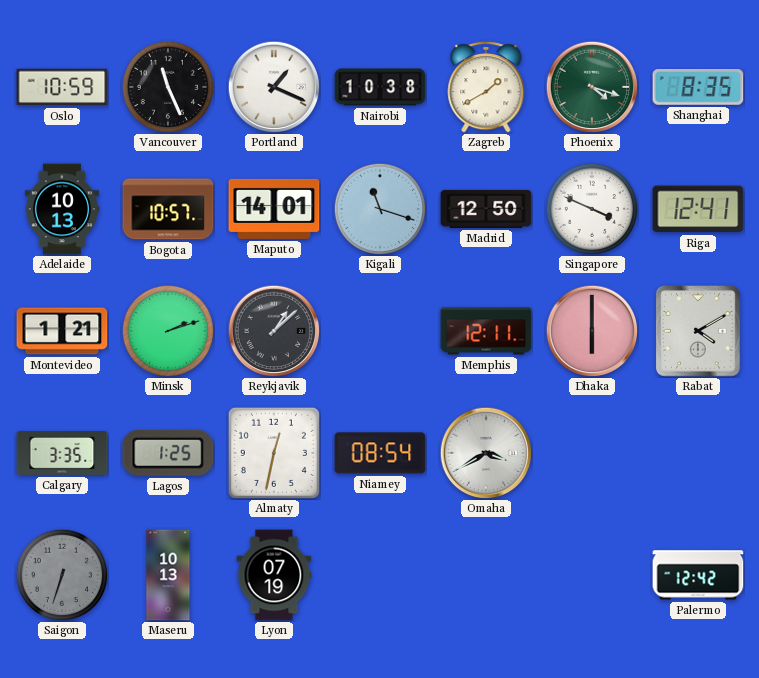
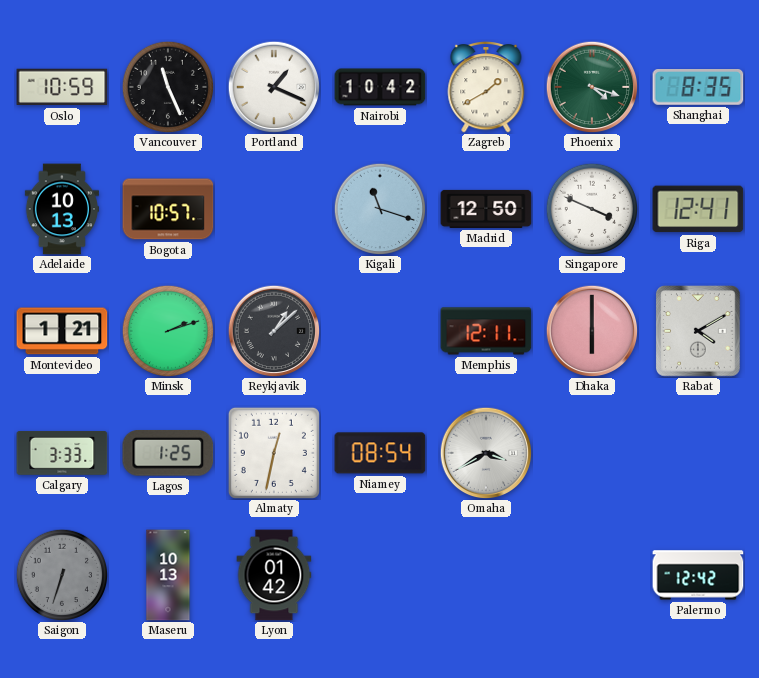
Nairobi: 10:38 -> 10:42 (380, 87)
Maputo: 14:01 -> none (274, 209)
Calgary: 3:35 -> 3:33 (62, 453)
Lyon: 07:19 -> 01:42 (274, 575)
